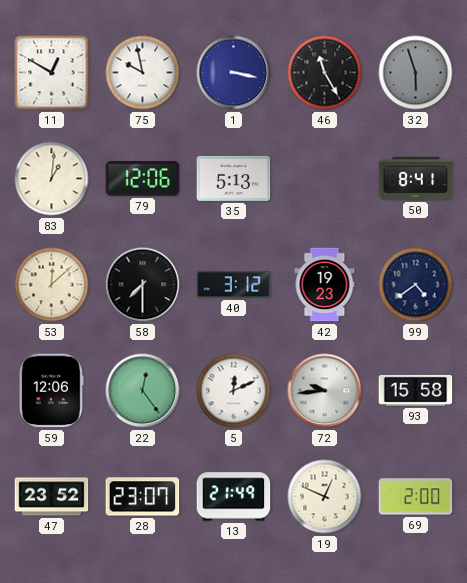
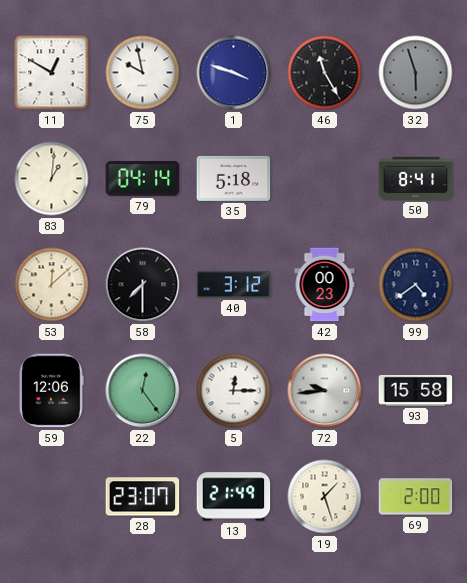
1: 3:17 -> 3:48 (234, 73)
79: 12:06 -> 04:14 (143, 179)
35: 5:13 -> 5:18 (234, 178)
42: 19:23 -> 00:23 (325, 285)
5: 12:11 -> 12:15 (234, 391)
47: 23:52 -> none (52, 497)
19: 12:49 -> 1:27 (325, 497)
